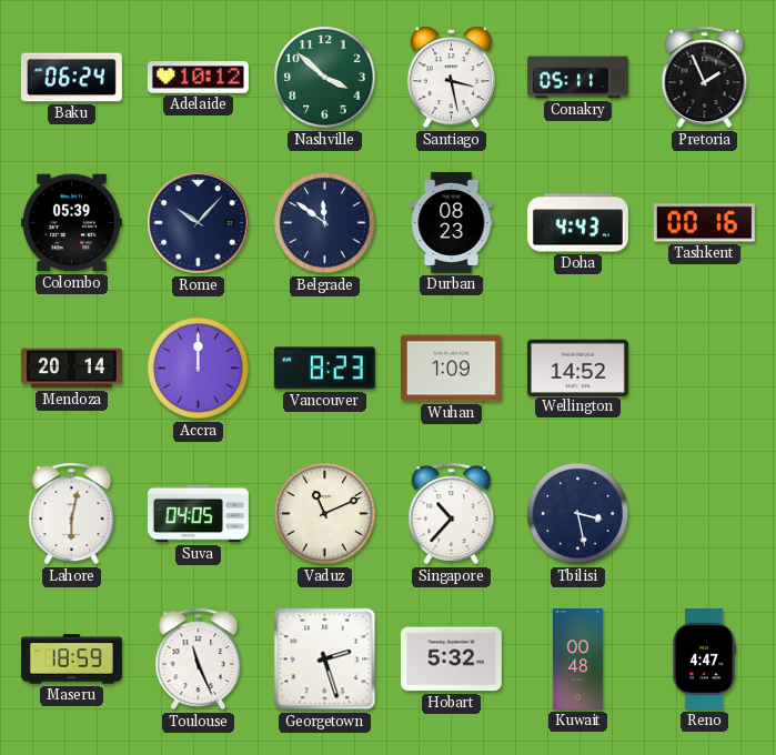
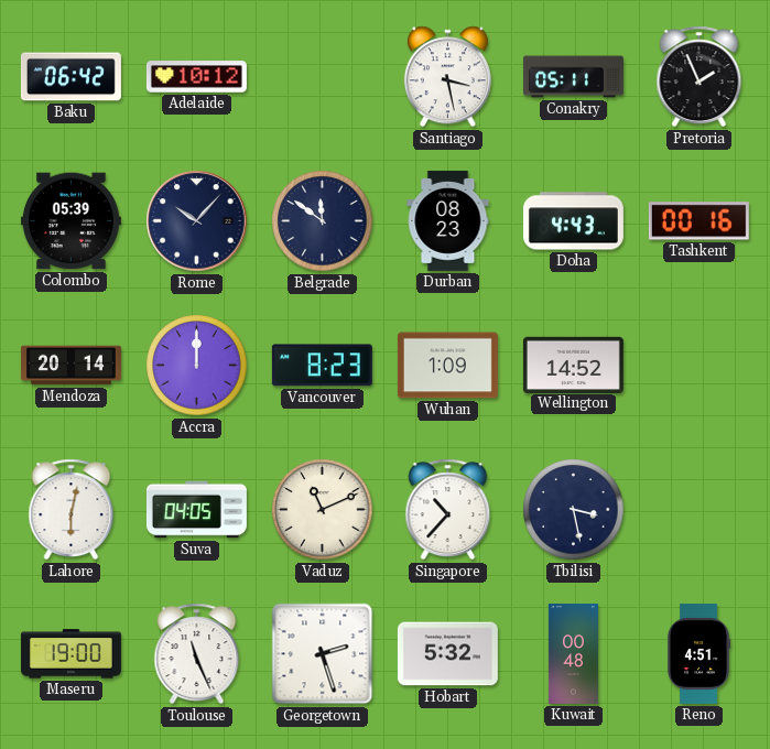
Baku: 06:24 -> 06:42 (71, 77)
Nashville: 3:52 -> none (325, 78)
Maseru: 18:59 -> 19:00 (71, 654)
Reno: 4:47 -> 4:51 (699, 653)
